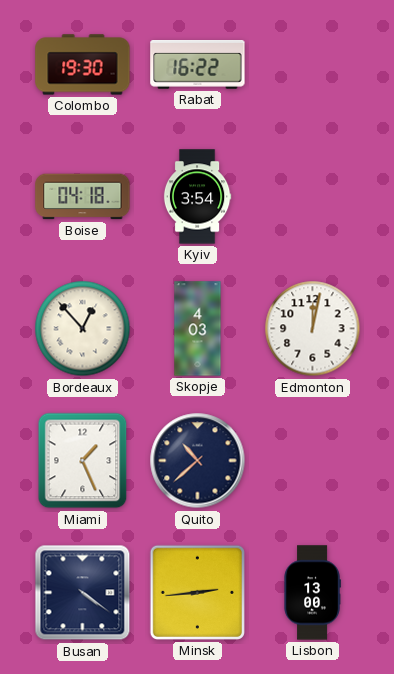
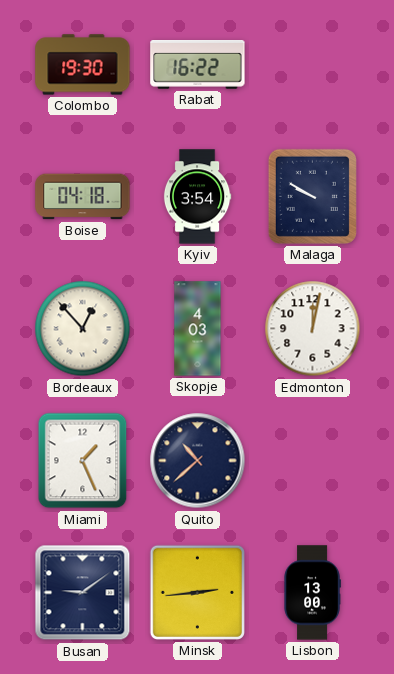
Malaga: none -> 9:50 (312, 196)
Busan: 4:21 -> 9:09 (83, 593)
